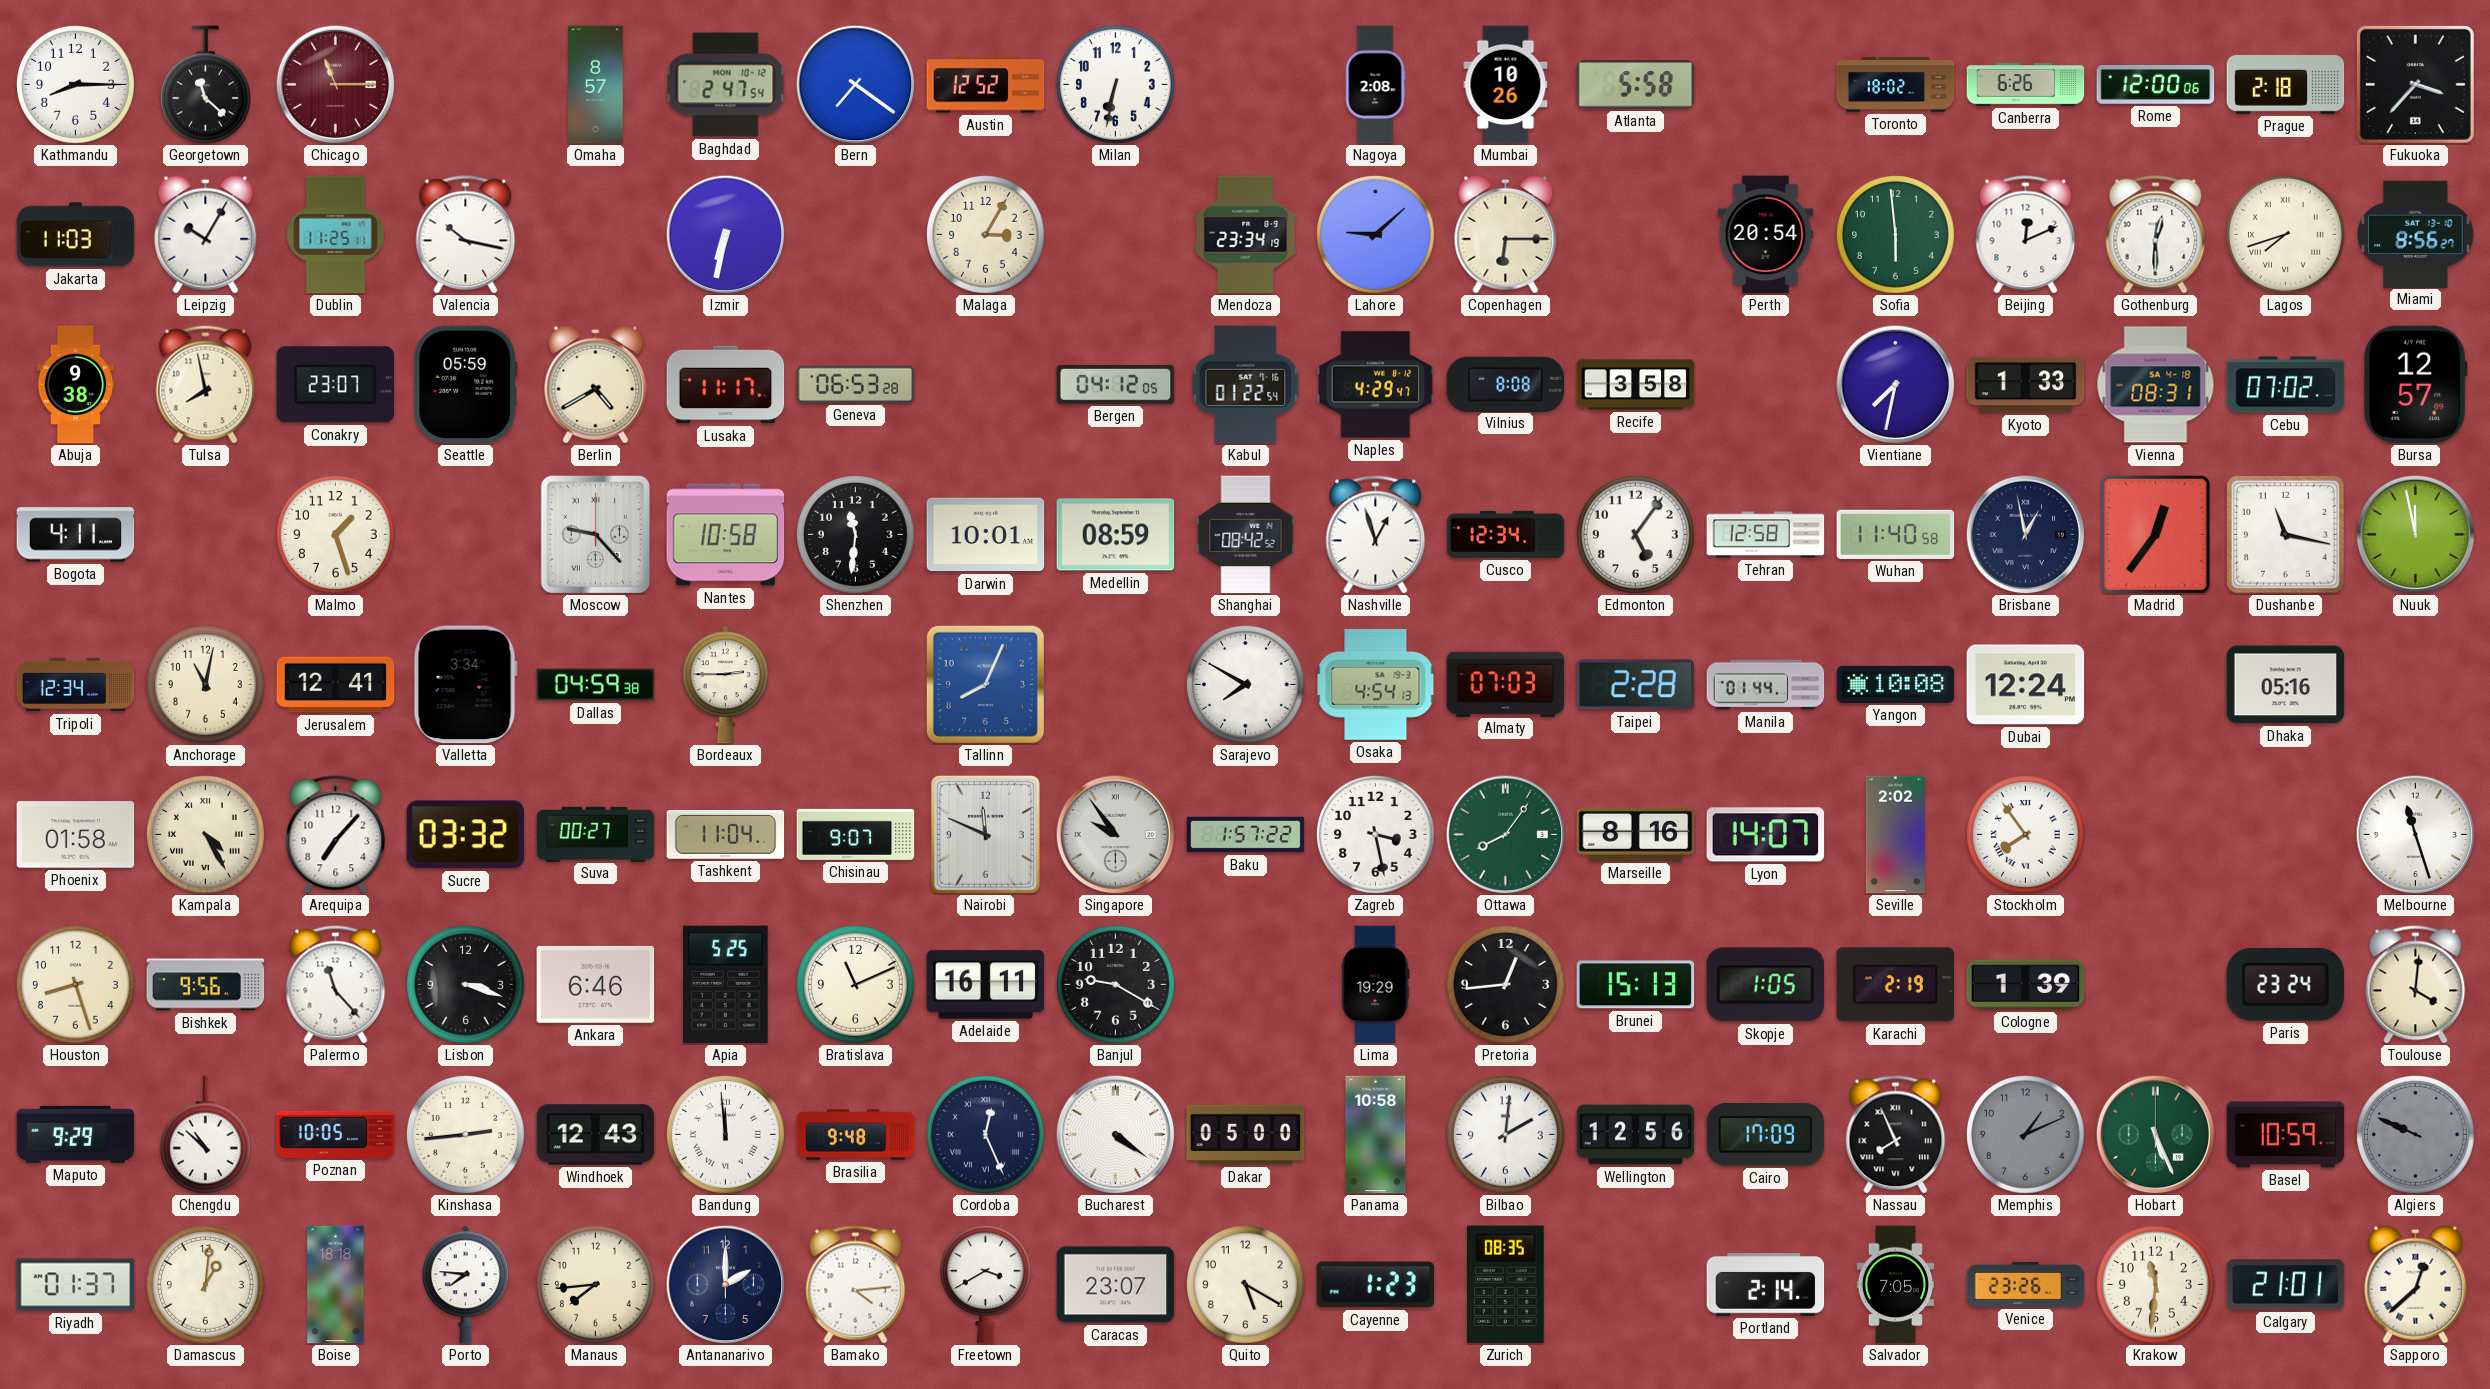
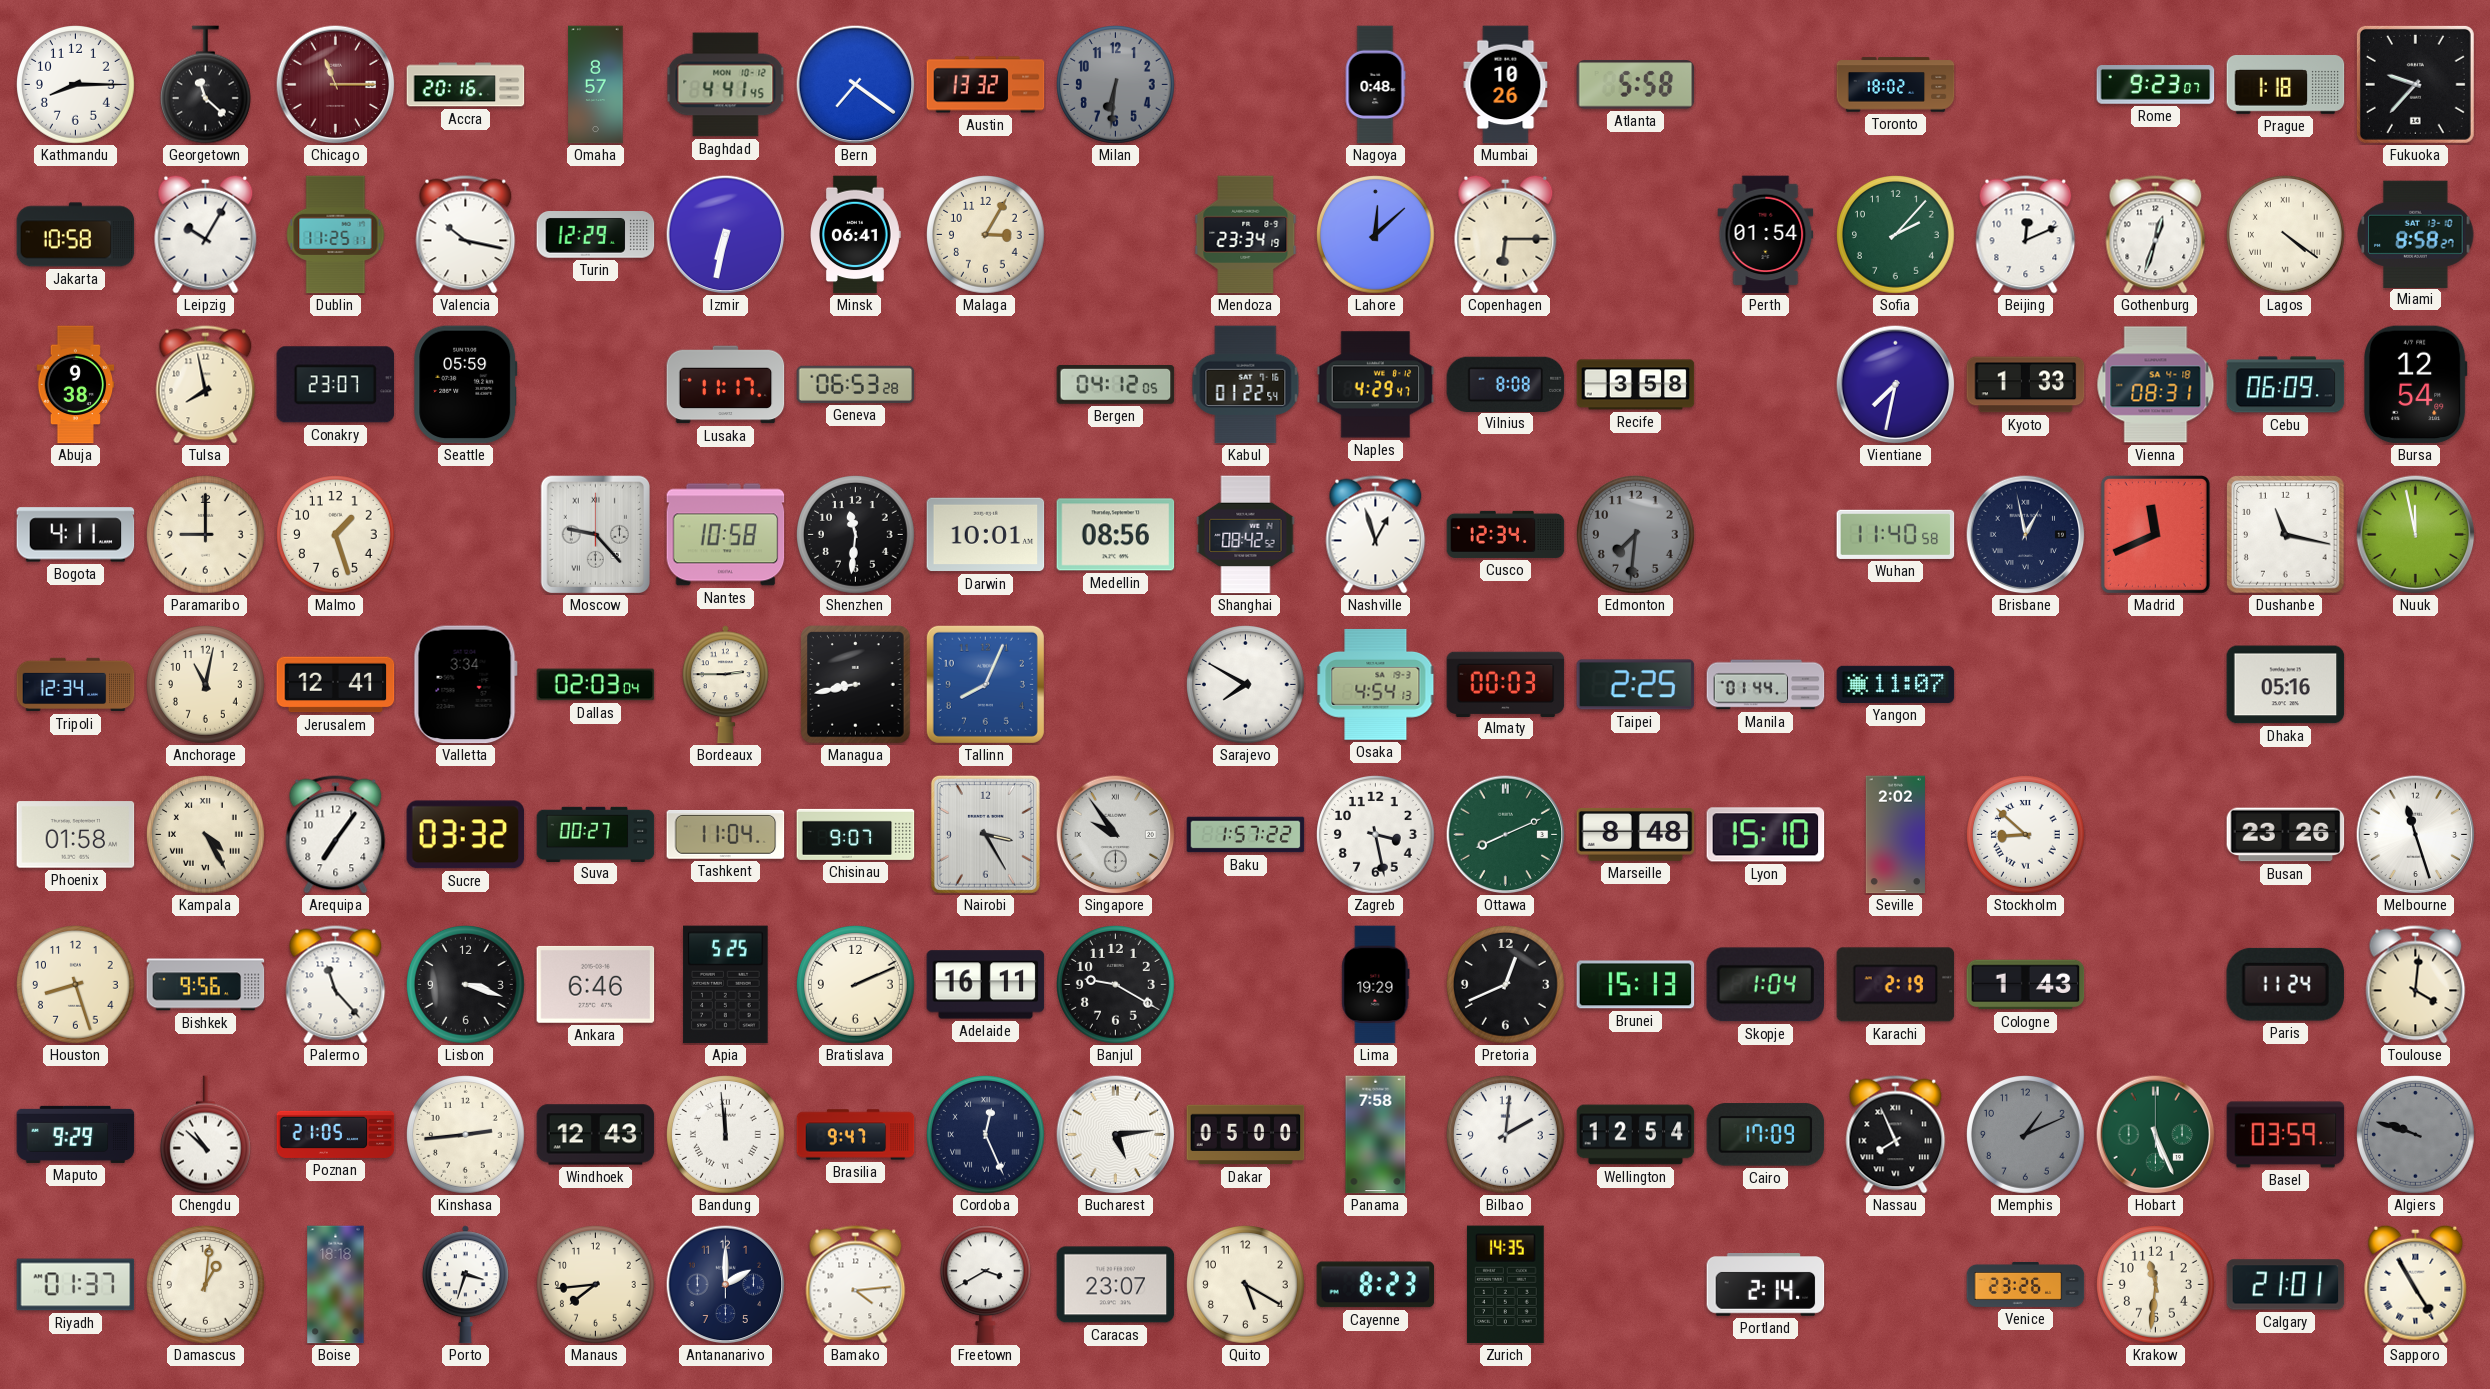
Accra: none -> 20:16 (466, 85)
Baghdad: 2:47 -> 4:41 (726, 85)
Austin: 12:52 -> 13:32 (986, 85)
Milan: 6:32 -> 6:31 (1116, 85)
Milan dial: white -> grey (1116, 85)
Nagoya: 2:08 -> 0:48 (1375, 85)
Canberra: 6:26 -> none (2026, 85)
Rome: 12:00 -> 9:23 (2156, 85)
Prague: 2:18 -> 1:18 (2286, 85)
Fukuoka: 3:37 -> 9:37 (2415, 84)
Jakarta: 11:03 -> 10:58 (76, 235)
Turin: none -> 12:29 (596, 235)
Minsk: none -> 06:41 (856, 235)
Lahore: 9:08 -> 12:08 (1376, 235)
Perth: 20:54 -> 01:54 (1766, 235)
Sofia: 5:59 -> 2:07 (1896, 235)
Gothenburg: 12:30 -> 12:33 (2156, 235)
Lagos: 7:42 -> 4:21 (2286, 235)
Miami: 8:56 -> 8:58 (2416, 234)
Berlin: 4:40 -> none (596, 384)
Cebu: 07:02 -> 06:09 (2286, 385)
Bursa: 12:57 -> 12:54 (2416, 385)
Paramaribo: none -> 9:00 (206, 535)
Medellin: 08:59 -> 08:56 (1116, 535)
Edmonton: 5:06 -> 7:31 (1636, 535)
Edmonton dial: white -> grey (1636, 535)
Tehran: 12:58 -> none (1766, 535)
Madrid: 12:36 -> 11:41 (2155, 534)
Dallas: 04:59 -> 02:03 (596, 685)
Managua: none -> 8:43 (856, 685)
Almaty: 07:03 -> 00:03 (1506, 684)
Taipei: 2:28 -> 2:25 (1636, 685)
Yangon: 10:08 -> 11:07 (1896, 684)
Dubai: 12:24 -> none (2026, 685)
Arequipa: 7:07 -> 7:06 (336, 835)
Nairobi: 11:49 -> 3:25 (985, 834)
Ottawa: 8:06 -> 8:11 (1505, 834)
Marseille: 8:16 -> 8:48 (1636, 834)
Lyon: 14:07 -> 15:10 (1766, 835)
Stockholm: 7:54 -> 8:52 (2026, 835)
Busan: none -> 23:26 (2286, 835)
Bratislava: 11:11 -> 2:11 (856, 985)
Pretoria: 12:44 -> 12:41 (1506, 985)
Skopje: 1:05 -> 1:04 (1765, 985)
Cologne: 1:39 -> 1:43 (2026, 985)
Paris: 23:24 -> 11:24 (2285, 984)
Poznan: 10:05 -> 21:05 (336, 1134)
Brasilia: 9:48 -> 9:47 (856, 1135)
Bucharest: 4:21 -> 5:14 (1115, 1134)
Panama: 10:58 -> 7:58 (1376, 1135)
Wellington: 12:56 -> 12:54 (1636, 1135)
Basel: 10:59 -> 03:59 (2286, 1135)
Algiers: 9:49 -> 9:48 (2416, 1135)
Porto: 7:46 -> 3:33 (465, 1285)
Cayenne: 1:23 -> 8:23 (1376, 1285)
Zurich: 08:35 -> 14:35 (1505, 1285)
Salvador: 7:05 -> none (1896, 1285)
Sapporo: 12:38 -> 4:55 (2416, 1284)
